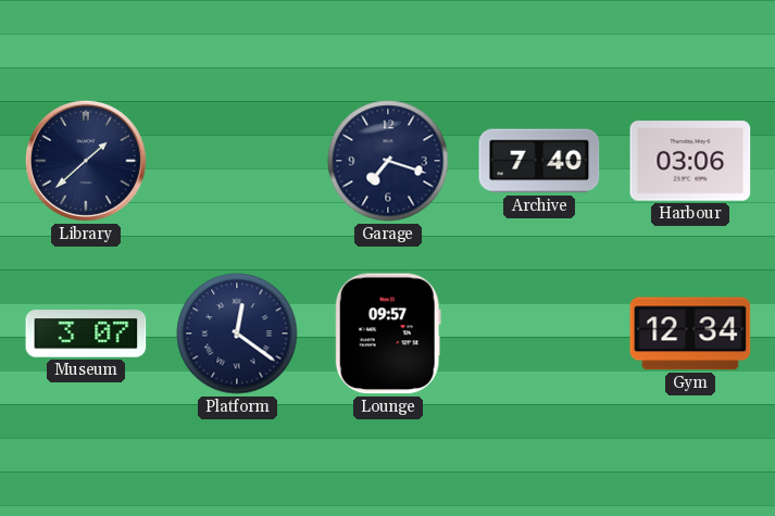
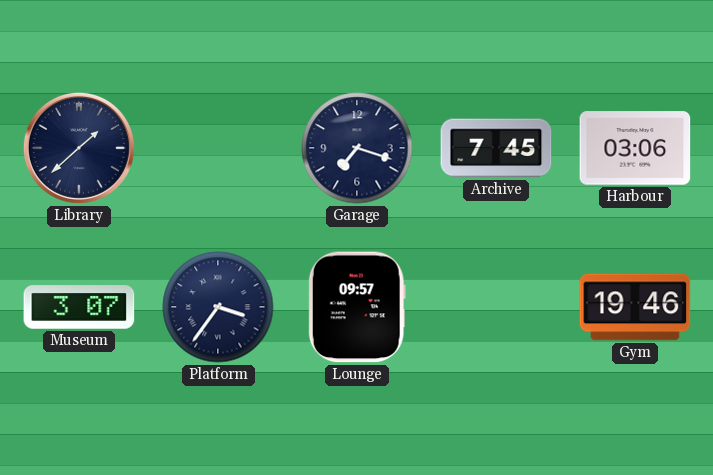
Archive: 7:40 -> 7:45 (496, 148)
Platform: 12:21 -> 3:36 (218, 307)
Gym: 12:34 -> 19:46 (635, 307)
